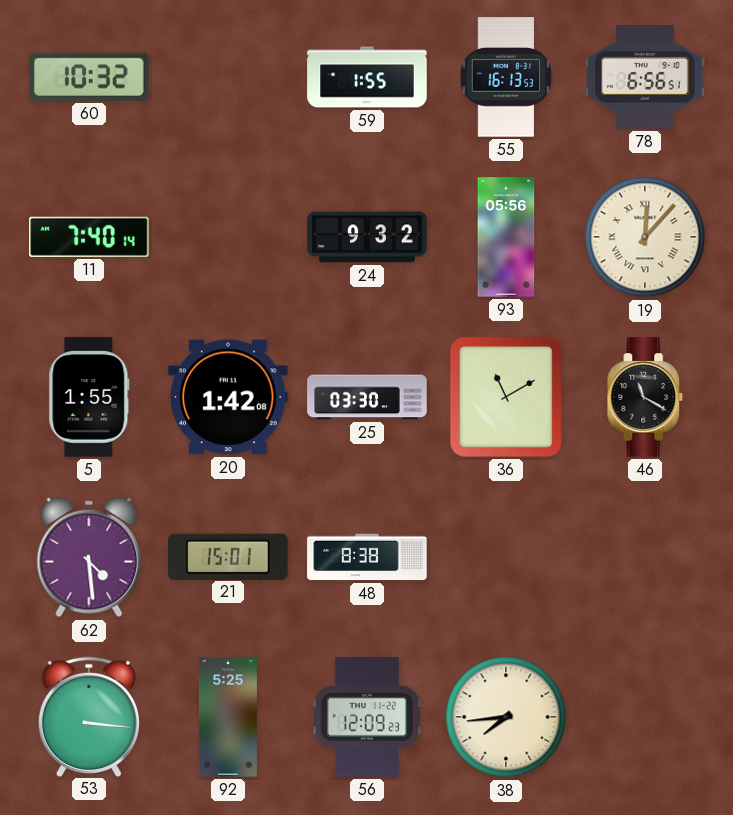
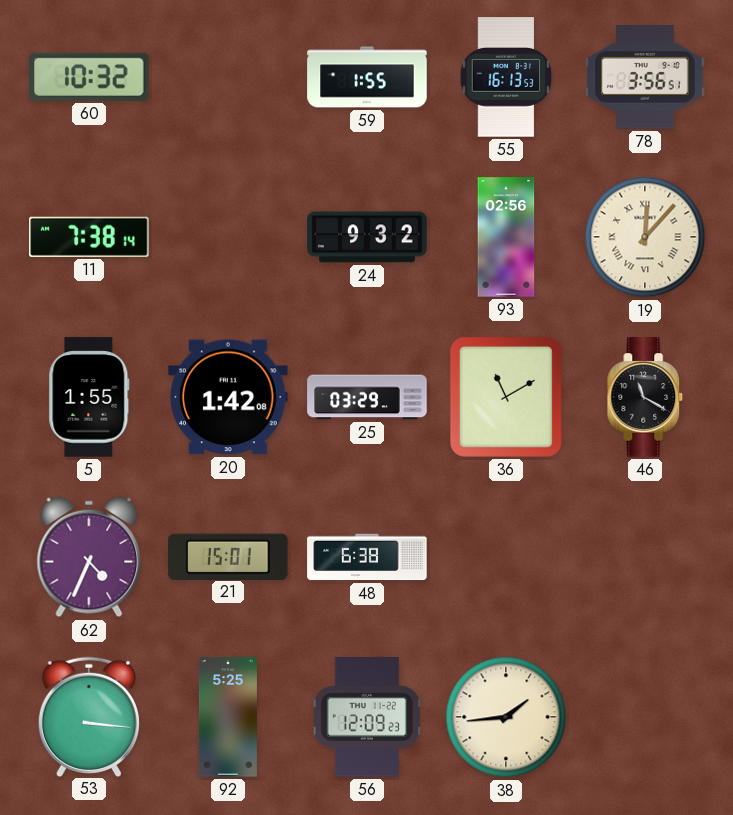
78: 6:56 -> 3:56 (645, 77)
11: 7:40 -> 7:38 (89, 237)
93: 05:56 -> 02:56 (506, 237)
25: 03:30 -> 03:29 (367, 397)
62: 4:29 -> 4:34 (89, 557)
48: 8:38 -> 6:38 (367, 557)
38: 7:44 -> 1:44 (506, 717)
